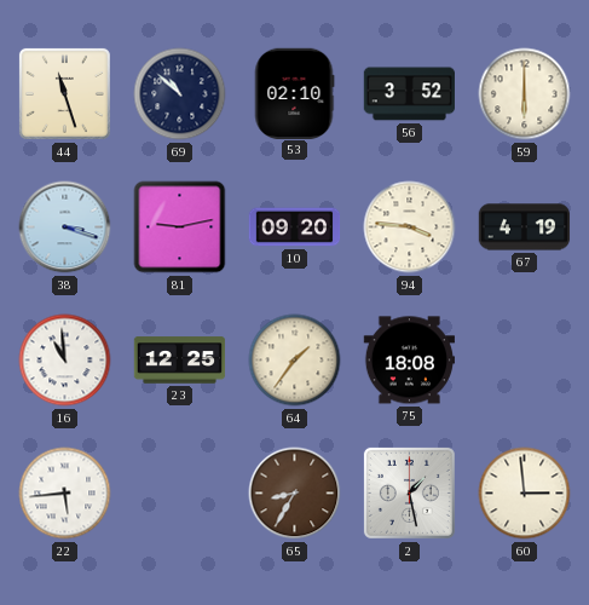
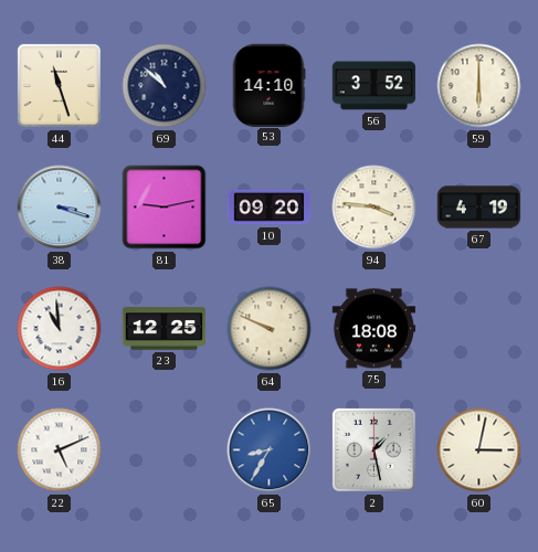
53: 02:10 -> 14:10 (268, 85)
64: 1:36 -> 9:49 (270, 329)
22: 5:44 -> 5:11 (60, 450)
65 dial: brown -> blue (270, 450)
60: 2:59 -> 3:02 (479, 450)
